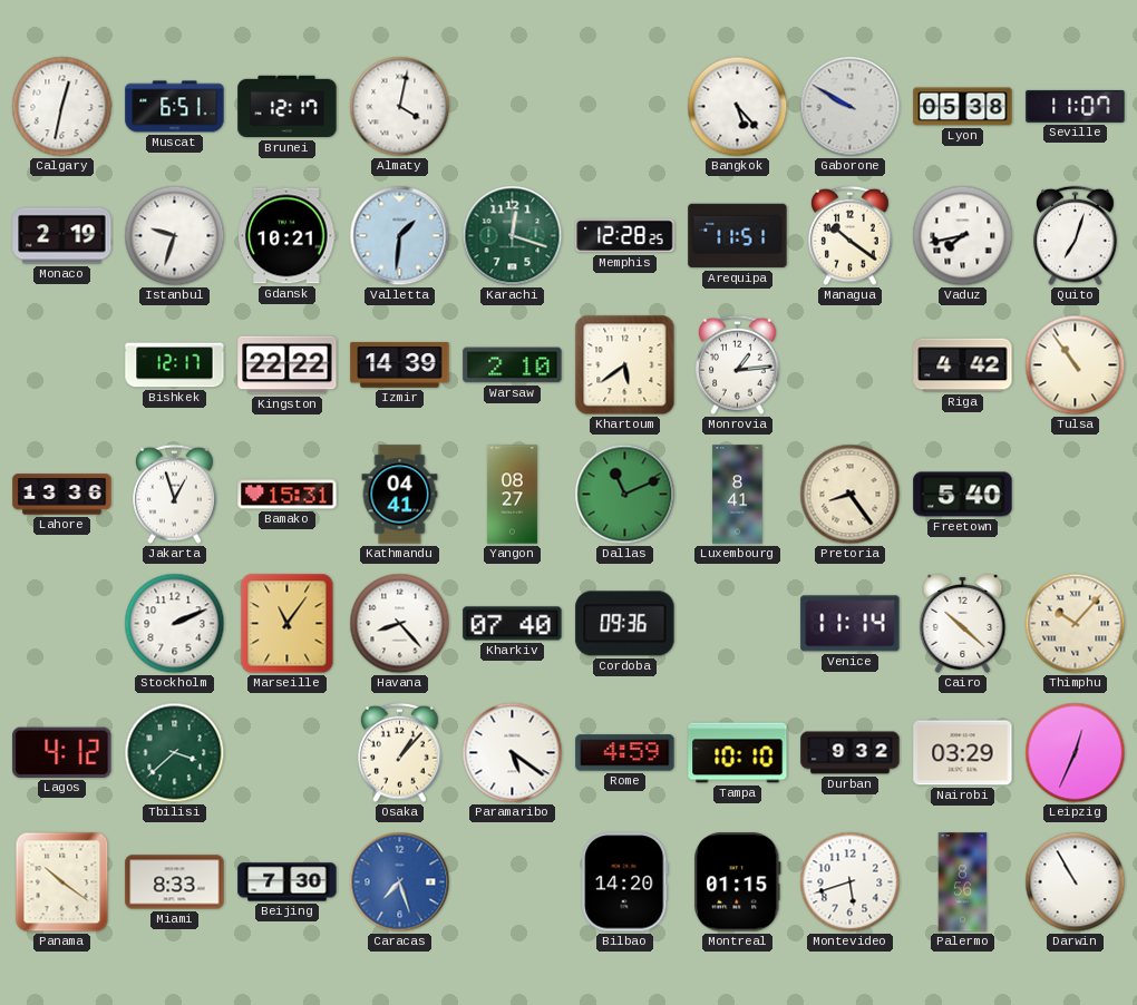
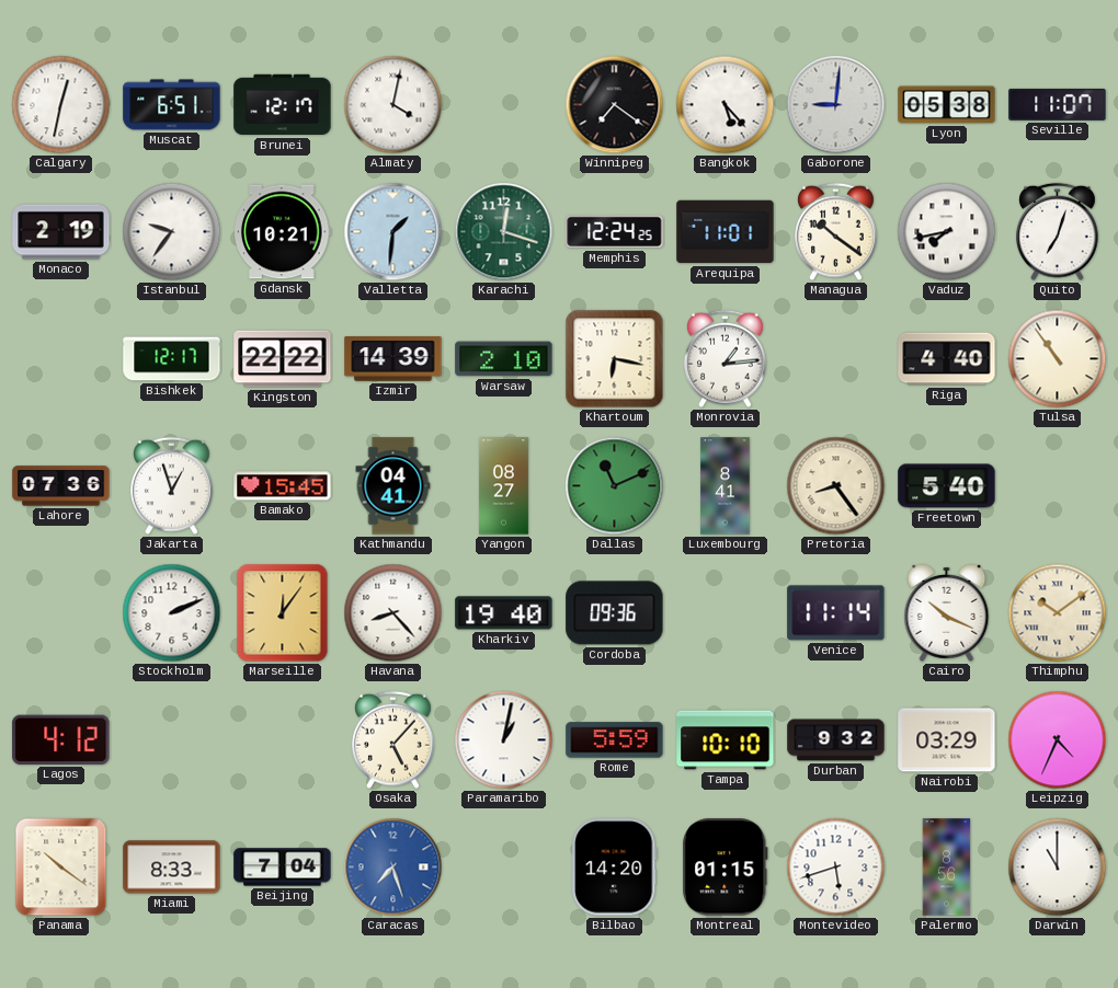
Winnipeg: none -> 7:21 (615, 105)
Gaborone: 9:50 -> 9:01 (836, 105)
Istanbul: 9:33 -> 9:36 (172, 232)
Memphis: 12:28 -> 12:24 (615, 232)
Arequipa: 11:51 -> 11:01 (726, 232)
Khartoum: 5:39 -> 6:17 (615, 359)
Riga: 4:42 -> 4:40 (947, 359)
Lahore: 13:36 -> 07:36 (61, 486)
Bamako: 15:31 -> 15:45 (283, 486)
Marseille: 11:06 -> 12:06 (283, 613)
Kharkiv: 07:40 -> 19:40 (504, 613)
Cairo: 10:22 -> 10:19 (947, 612)
Thimphu: 10:07 -> 10:09 (1058, 613)
Tbilisi: 3:38 -> none (175, 753)
Osaka: 1:07 -> 5:07 (393, 740)
Paramaribo: 5:21 -> 1:02 (504, 740)
Rome: 4:59 -> 5:59 (615, 740)
Leipzig: 12:34 -> 4:34 (1058, 740)
Beijing: 7:30 -> 7:04 (283, 868)
Darwin: 10:55 -> 11:00 (1058, 868)
